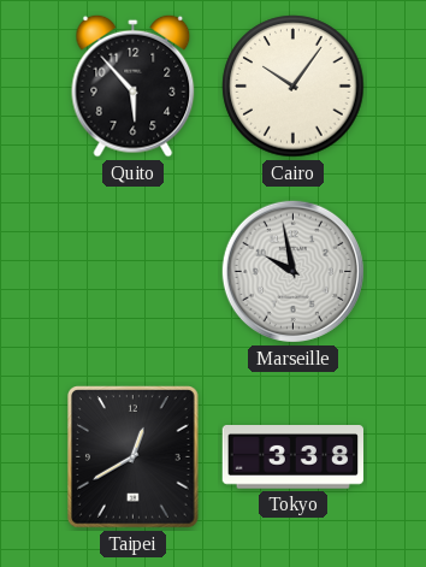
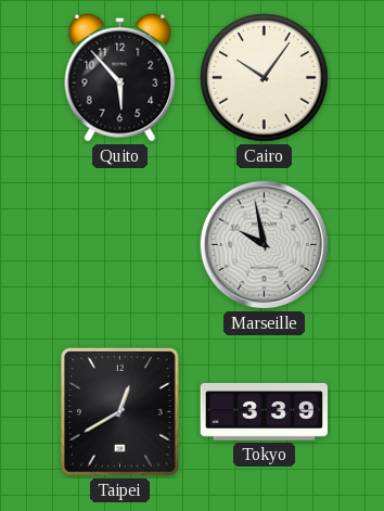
Tokyo: 3:38 -> 3:39 (264, 412)
